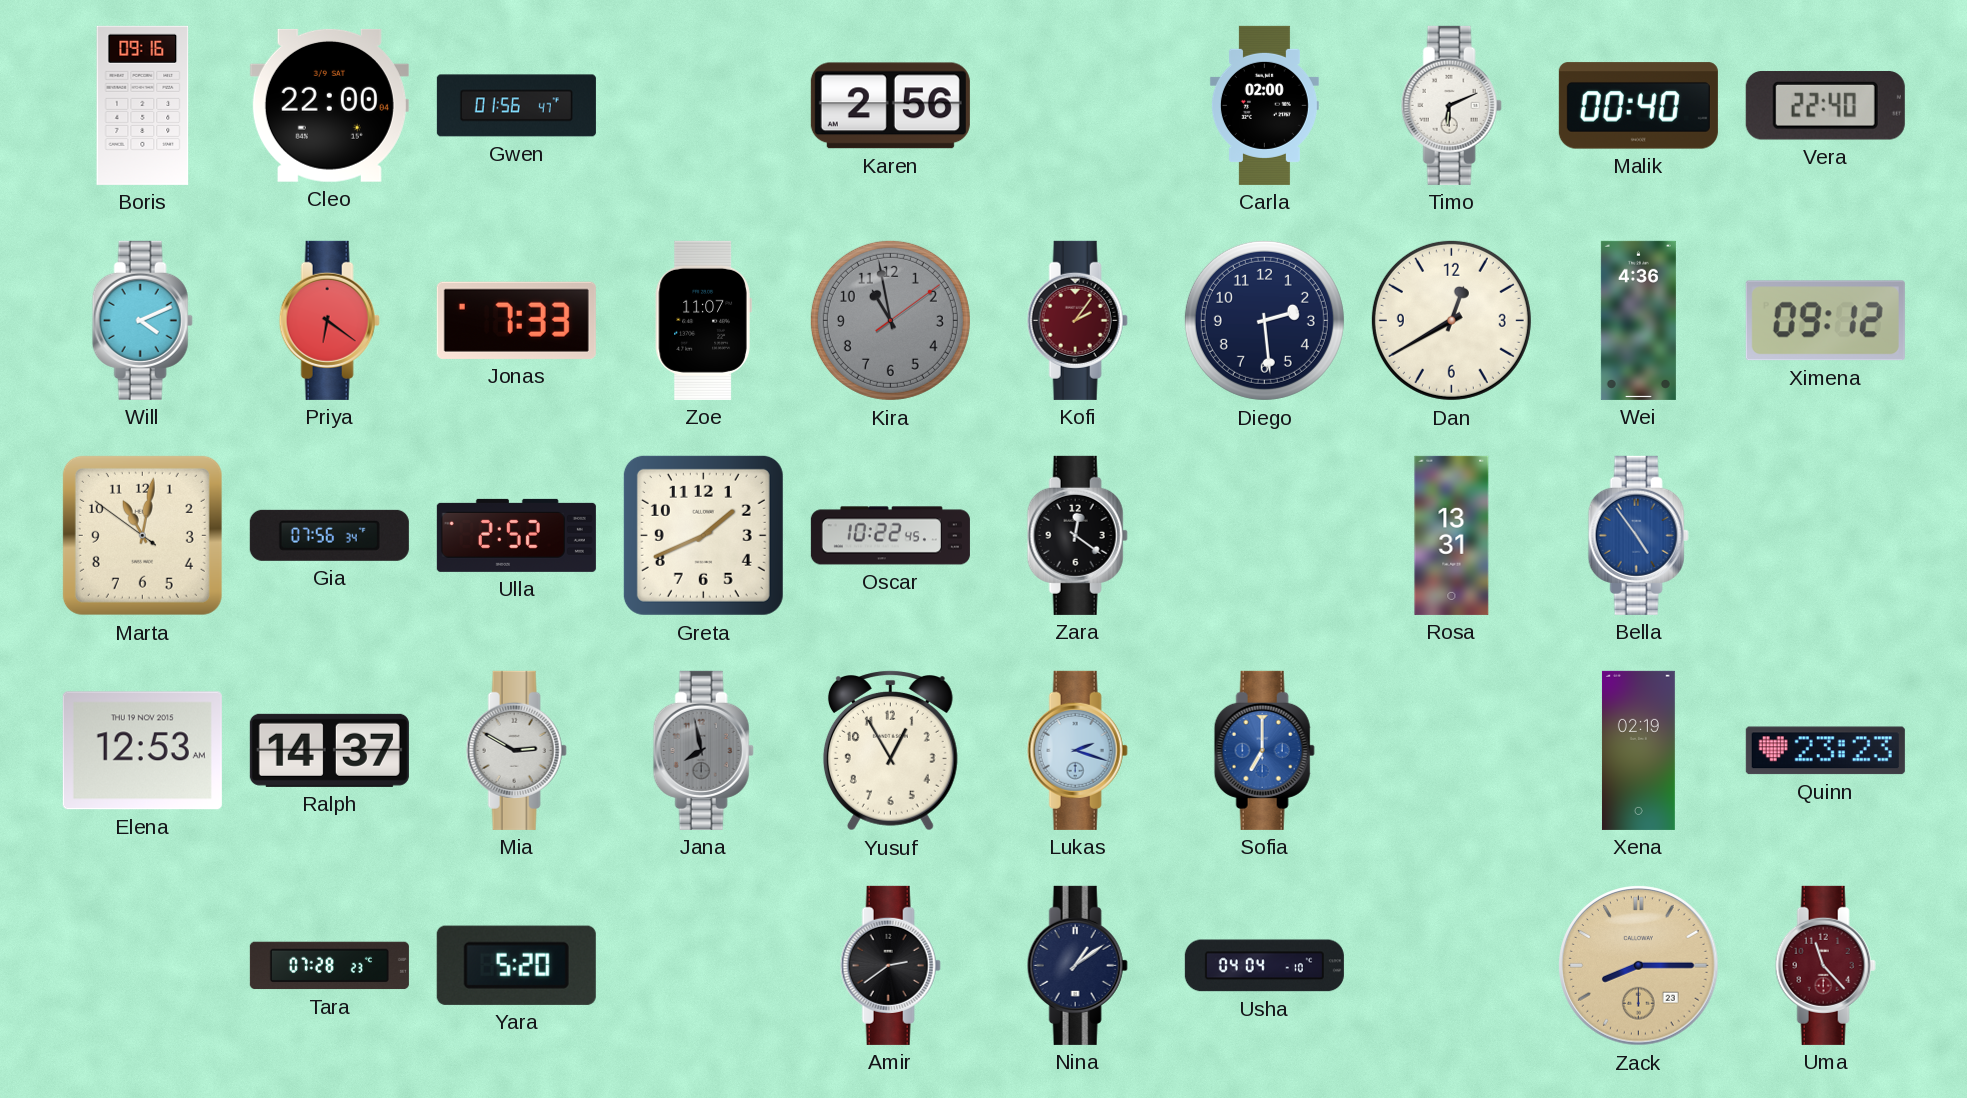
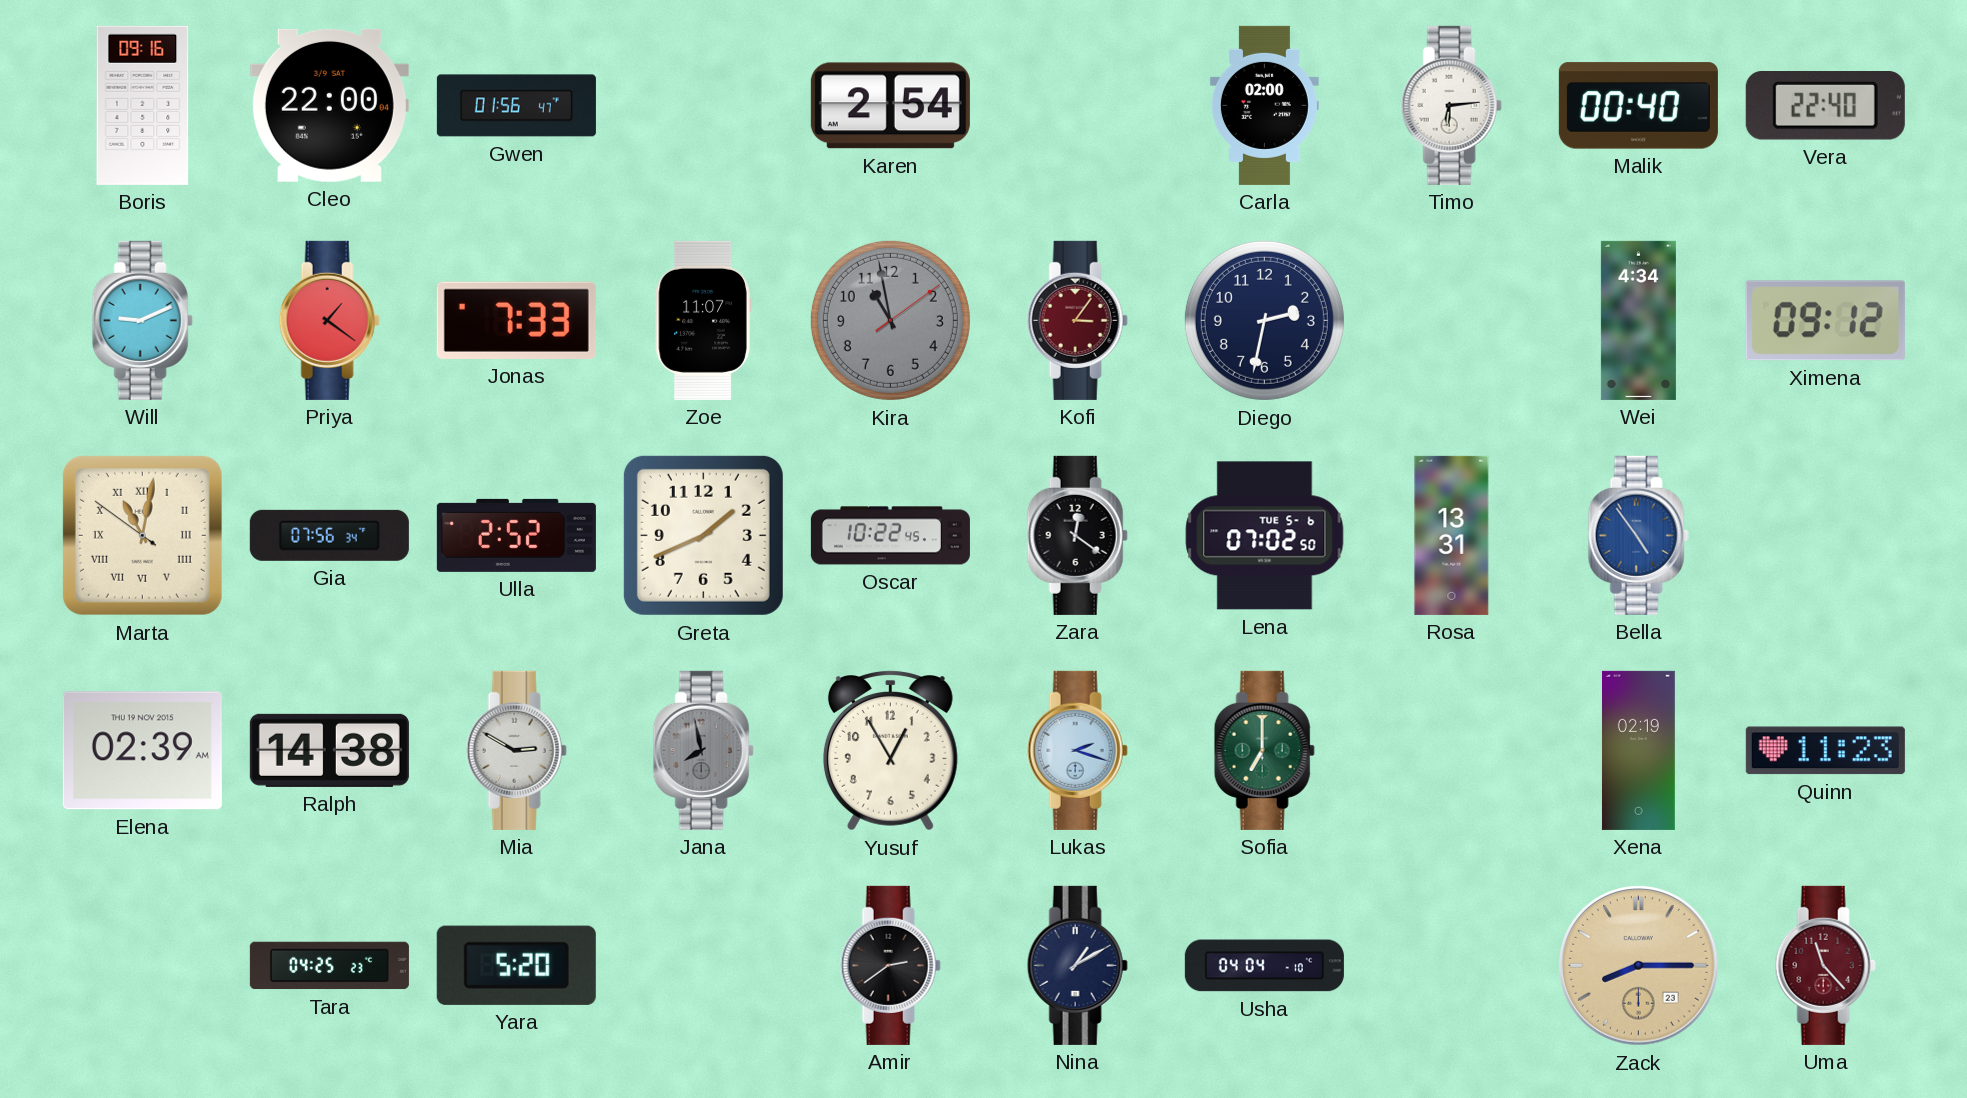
Karen: 2:56 -> 2:54 (890, 106)
Timo: 6:11 -> 6:14 (1451, 105)
Will: 4:11 -> 9:11 (142, 320)
Priya: 6:21 -> 1:21 (329, 320)
Kofi: 2:06 -> 3:06 (1077, 320)
Diego: 2:29 -> 2:32 (1264, 320)
Dan: 12:40 -> none (1451, 320)
Wei: 4:36 -> 4:34 (1638, 320)
Marta numerals: Arabic -> Roman (142, 535)
Lena: none -> 07:02 (1265, 536)
Elena: 12:53 -> 02:39 (142, 751)
Ralph: 14:37 -> 14:38 (329, 750)
Sofia dial: blue -> green (1264, 750)
Quinn: 23:23 -> 11:23 (1825, 751)
Tara: 07:28 -> 04:25 (329, 966)
Nina: 1:09 -> 1:10 (1077, 965)
